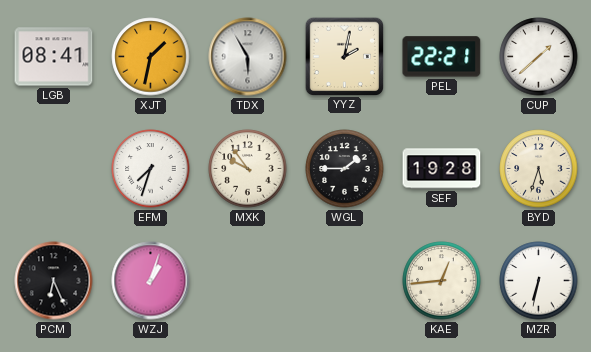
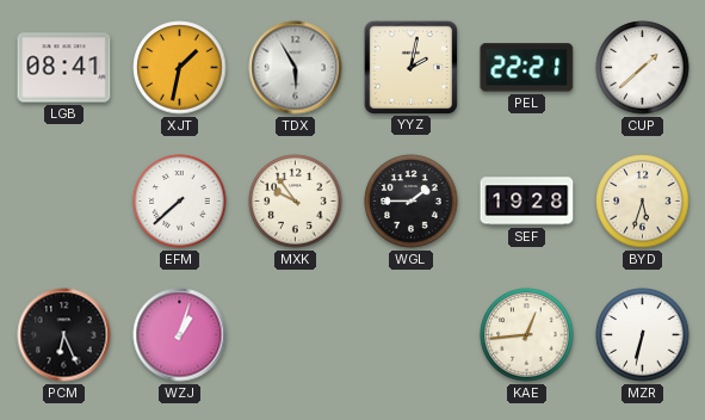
EFM: 7:33 -> 7:38 (180, 202)
